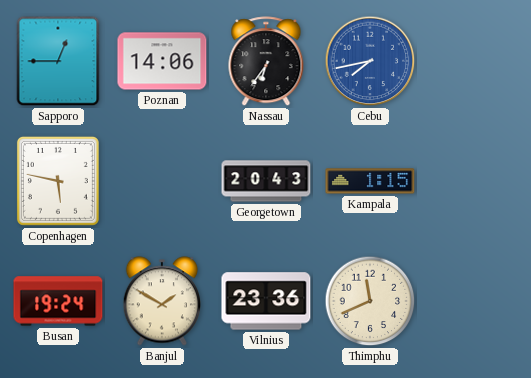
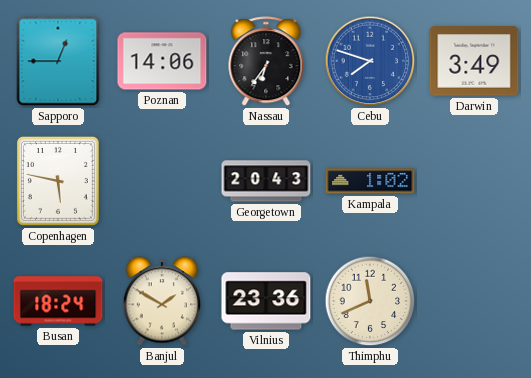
Cebu: 7:43 -> 7:48 (370, 61)
Darwin: none -> 3:49 (474, 61)
Kampala: 1:15 -> 1:02 (370, 181)
Busan: 19:24 -> 18:24 (58, 301)
